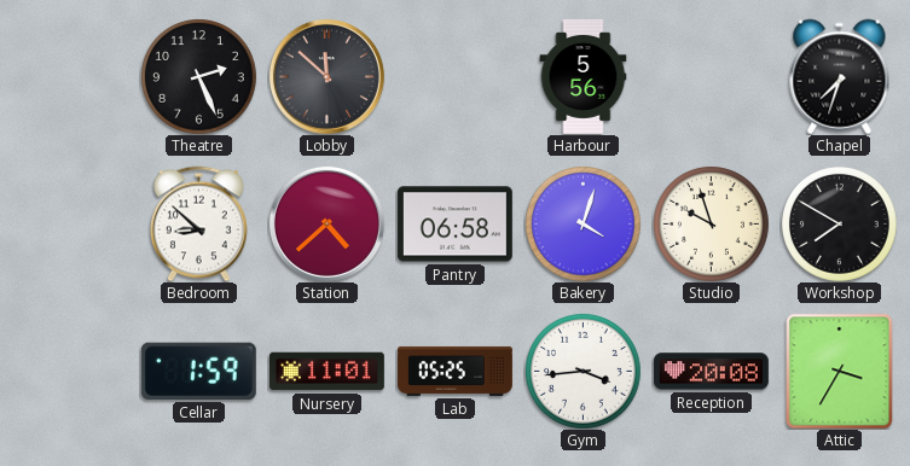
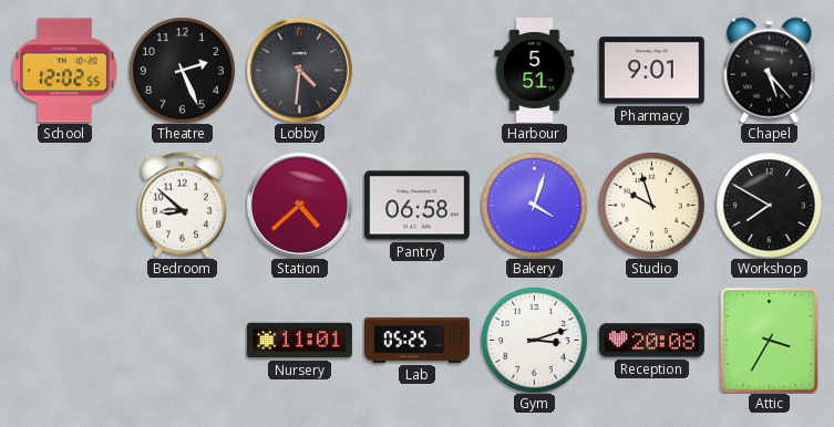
School: none -> 12:02 (64, 71)
Lobby: 11:52 -> 4:31 (299, 70)
Harbour: 5:56 -> 5:51 (535, 70)
Pharmacy: none -> 9:01 (651, 71)
Chapel: 7:33 -> 5:23 (770, 70)
Cellar: 1:59 -> none (198, 371)
Gym: 3:44 -> 3:12 (535, 341)
